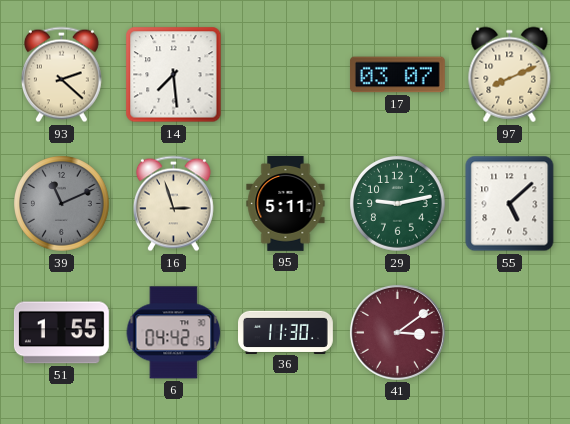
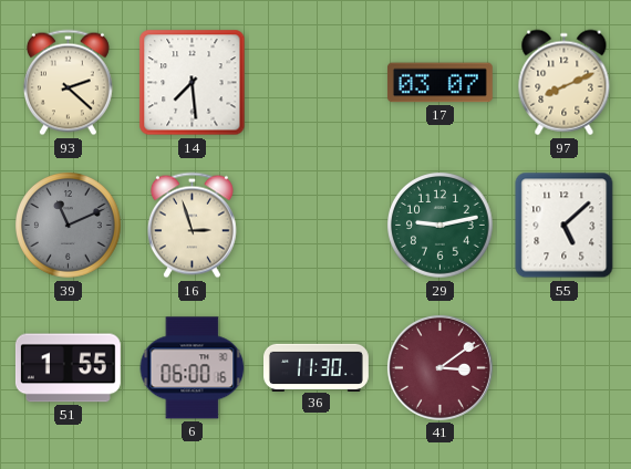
95: 5:11 -> none (286, 203)
6: 04:42 -> 06:00 (193, 368)
